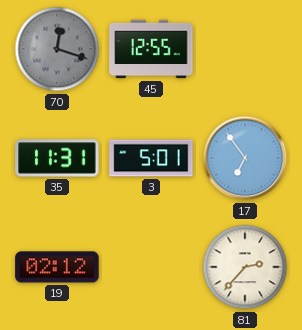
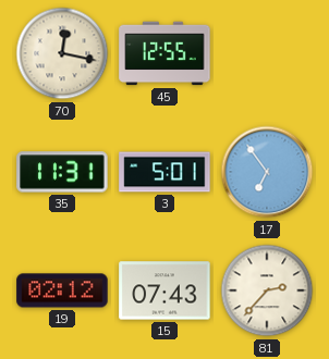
70: 12:18 -> 12:17 (62, 53)
70 dial: grey -> cream (62, 53)
15: none -> 07:43 (164, 290)
